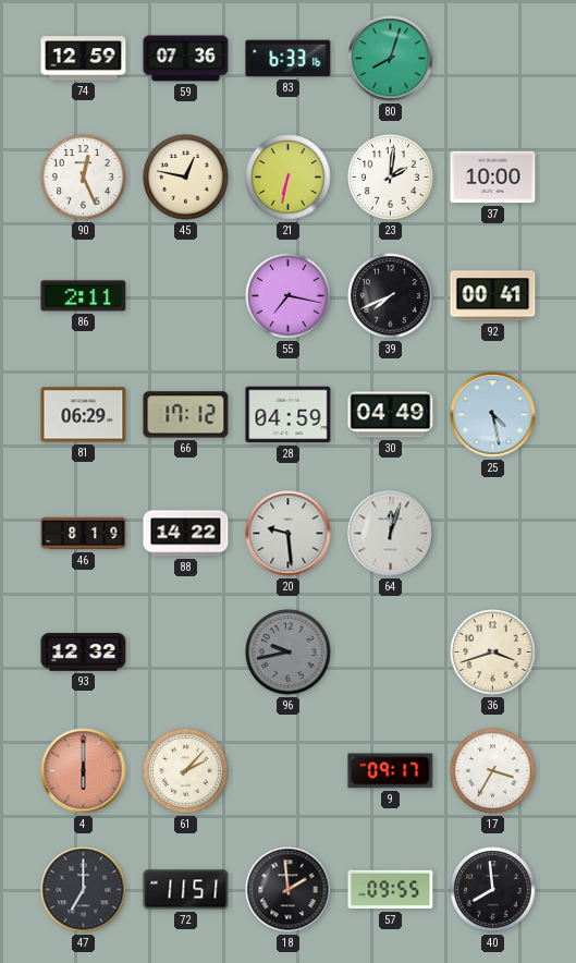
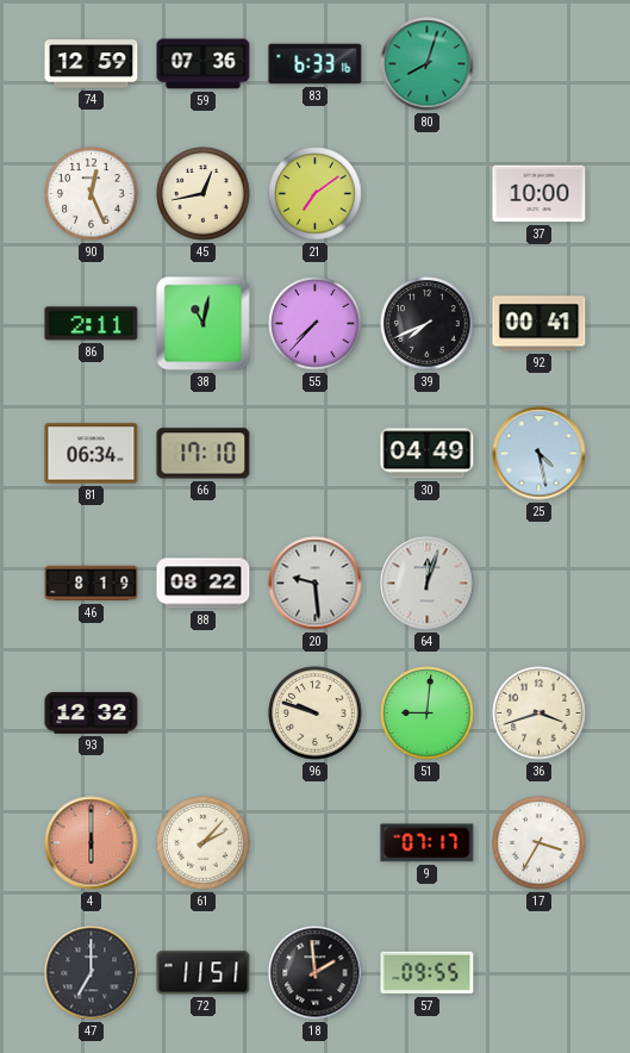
45: 12:47 -> 12:43 (204, 194)
21: 6:32 -> 7:09 (316, 194)
23: 2:01 -> none (391, 178)
38: none -> 11:02 (204, 324)
55: 7:17 -> 7:37 (316, 324)
81: 06:29 -> 06:34 (92, 454)
66: 17:12 -> 17:10 (204, 454)
28: 04:59 -> none (289, 415)
88: 14:22 -> 08:22 (204, 584)
96: 9:43 -> 9:48 (316, 714)
96 dial: grey -> cream (316, 714)
51: none -> 9:01 (428, 714)
9: 09:17 -> 07:17 (428, 843)
40: 7:59 -> none (493, 890)
